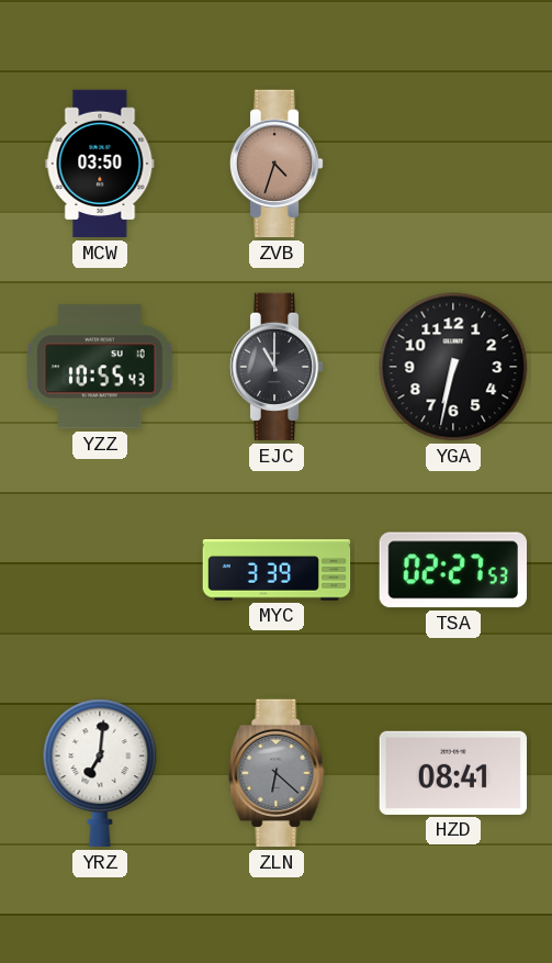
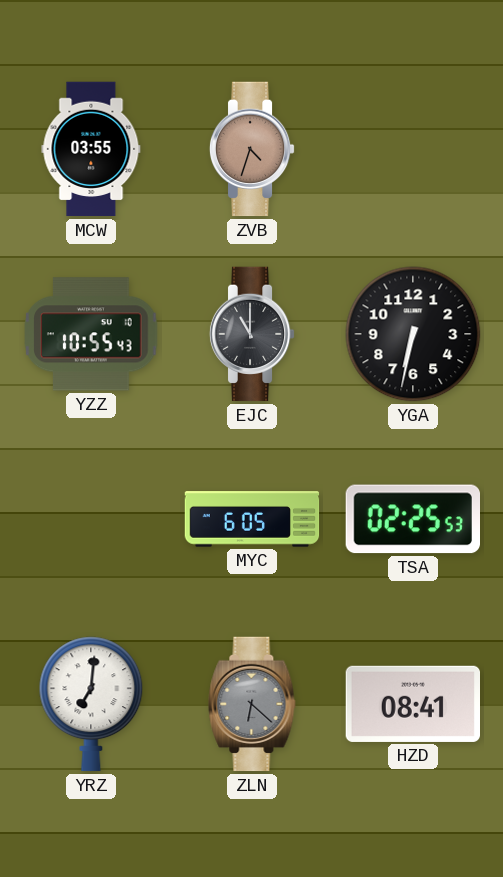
MCW: 03:50 -> 03:55 (91, 149)
MYC: 3:39 -> 6:05 (252, 519)
TSA: 02:27 -> 02:25 (412, 519)
